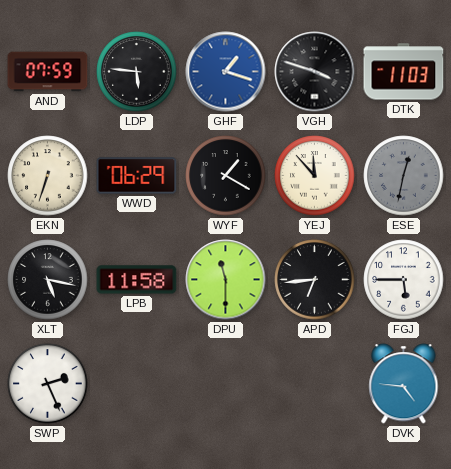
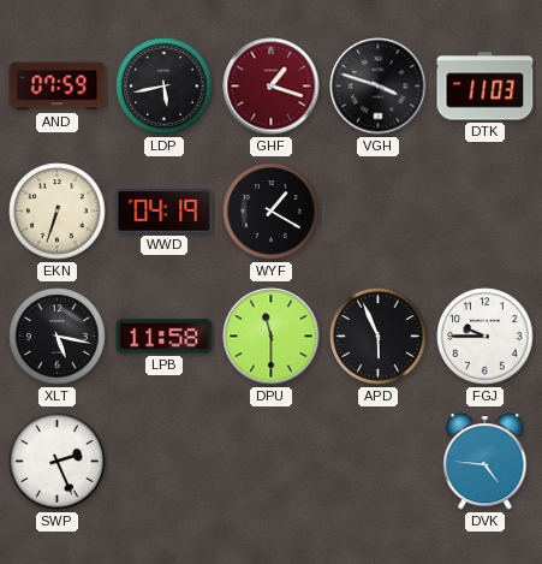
LDP: 5:46 -> 5:43 (165, 87)
GHF dial: blue -> burgundy (272, 87)
WWD: 06:29 -> 04:19 (165, 212)
YEJ: 11:53 -> none (315, 176)
ESE: 12:32 -> none (404, 176)
APD: 6:44 -> 5:56 (379, 337)
FGJ: 5:45 -> 9:45 (486, 337)
